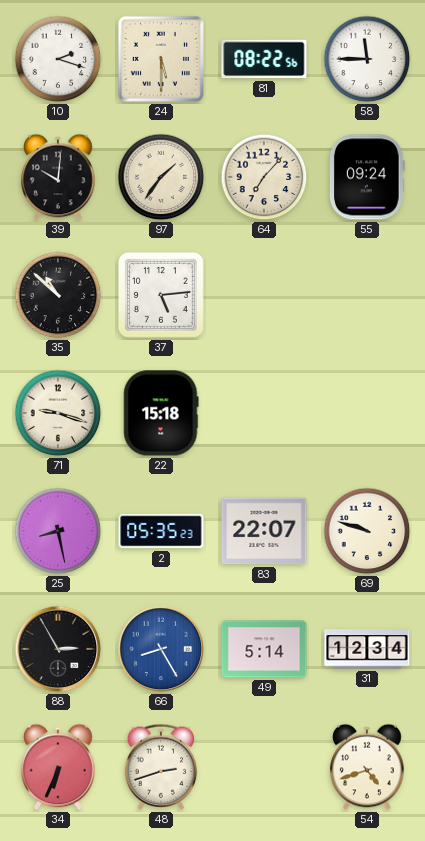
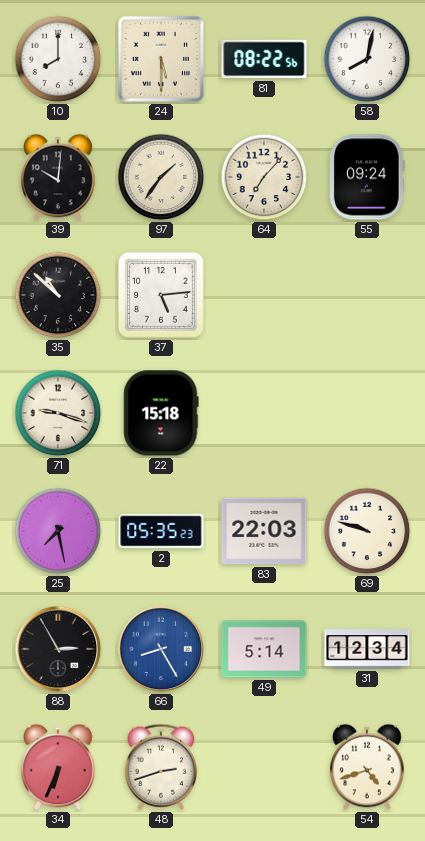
10: 2:18 -> 8:00 (58, 59)
58: 11:45 -> 8:02 (367, 59)
25: 8:28 -> 7:28 (58, 531)
83: 22:07 -> 22:03 (264, 531)
